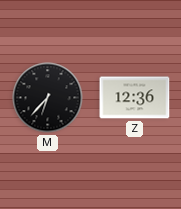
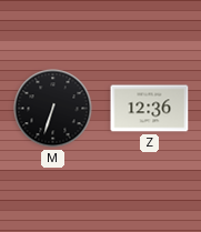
M: 6:37 -> 6:33 (53, 109)
